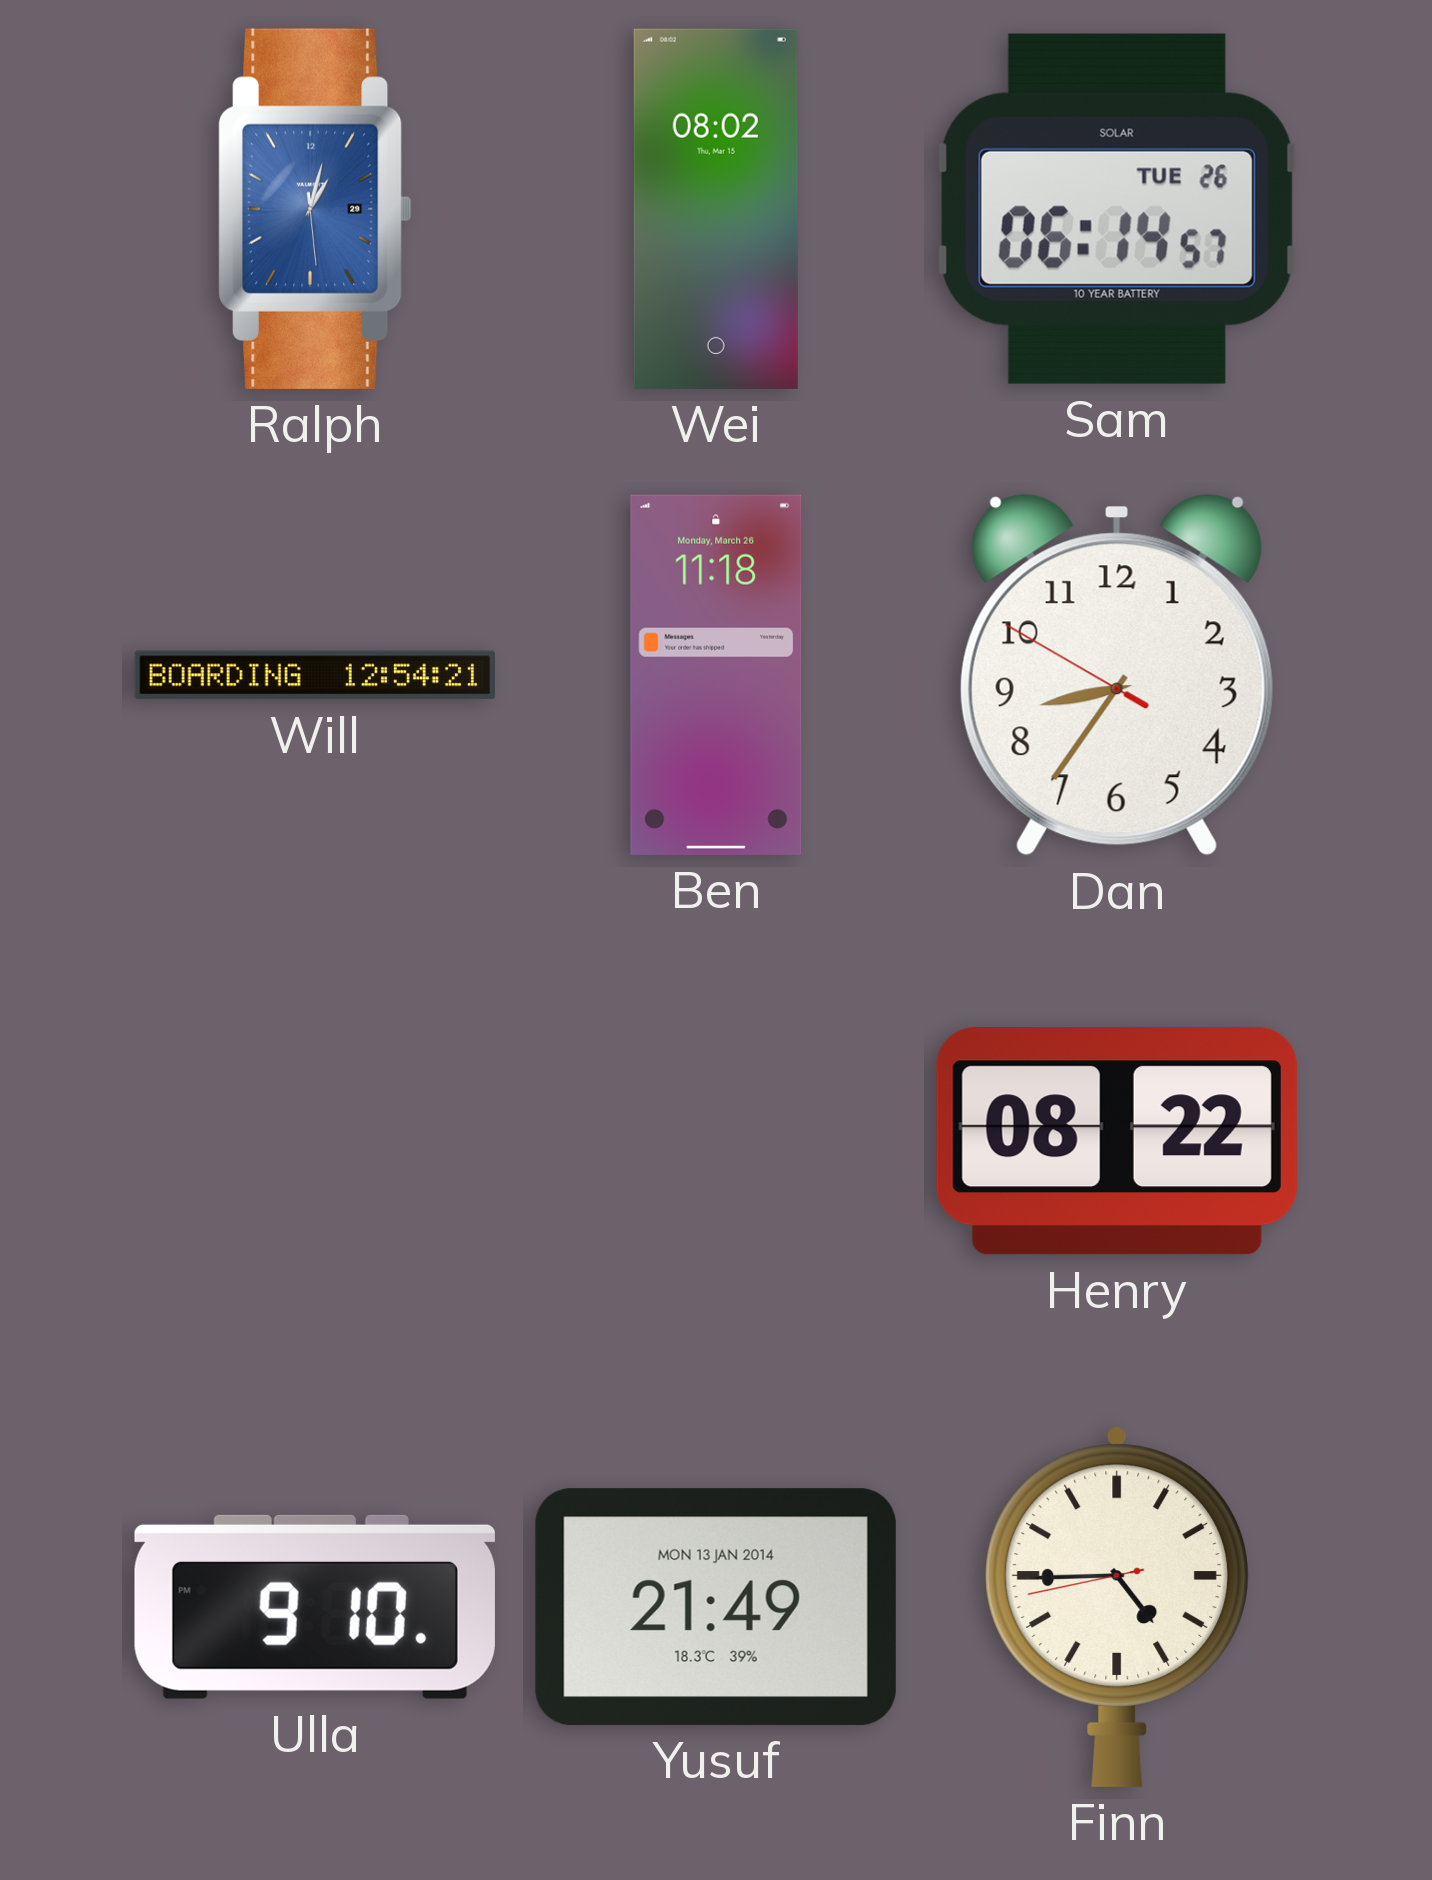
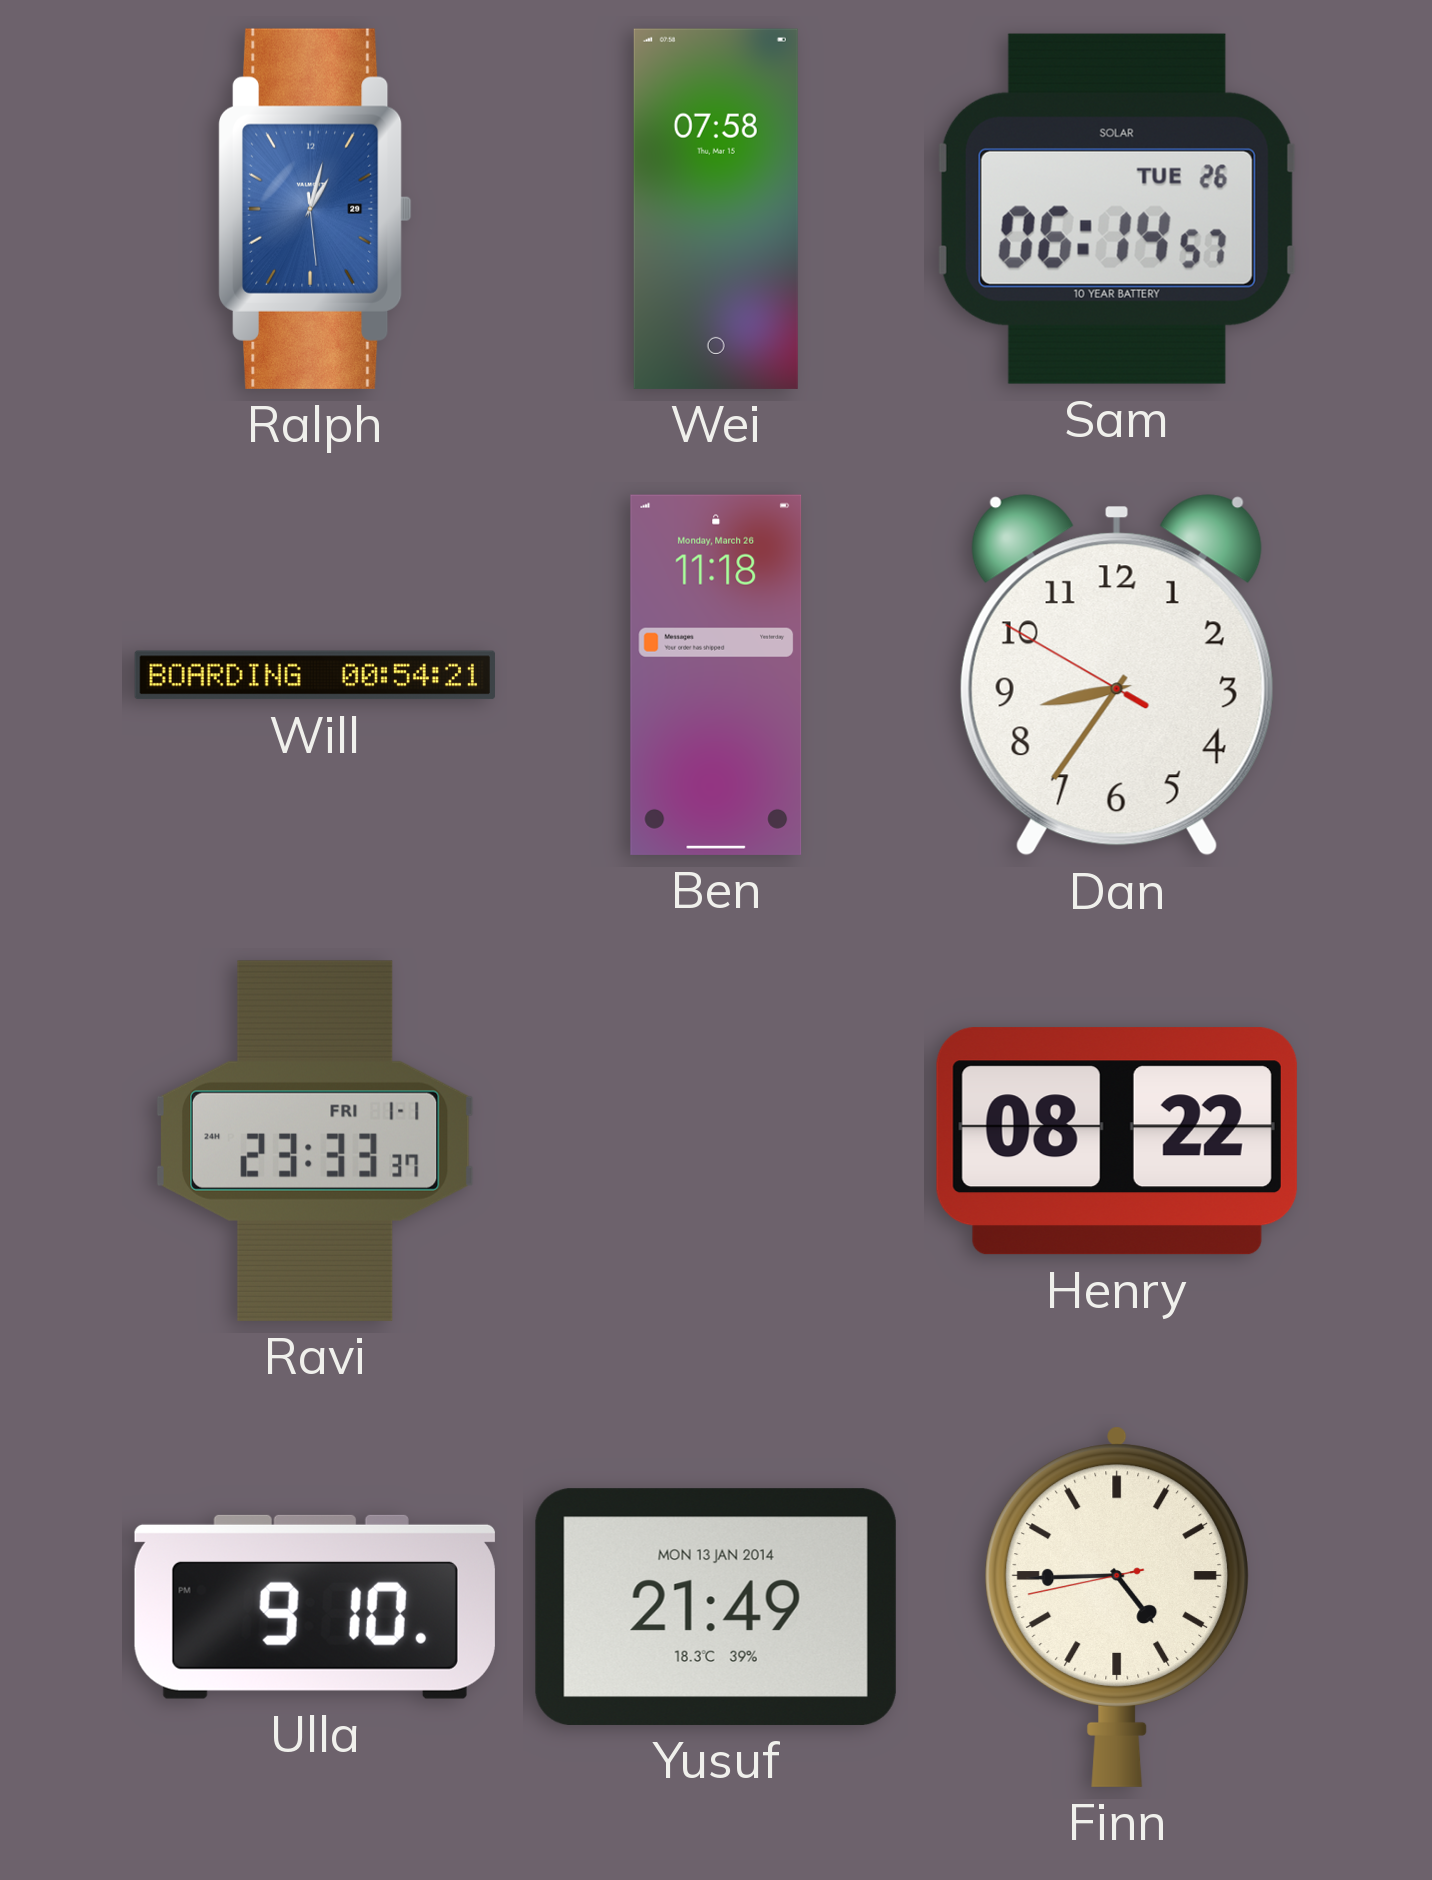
Wei: 08:02 -> 07:58 (716, 209)
Will: 12:54 -> 00:54 (315, 675)
Ravi: none -> 23:33 (315, 1141)
